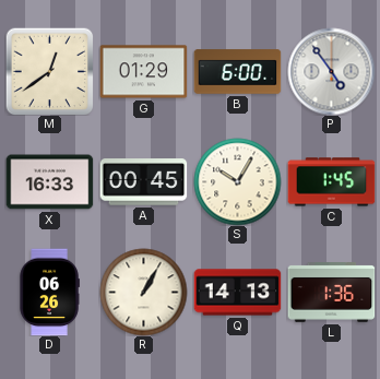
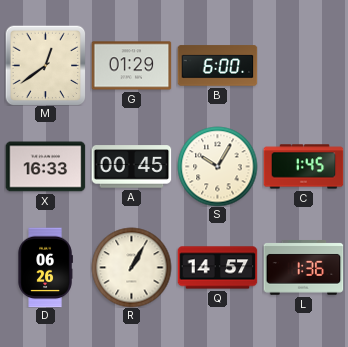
P: 4:54 -> none (331, 71)
Q: 14:13 -> 14:57 (217, 268)
